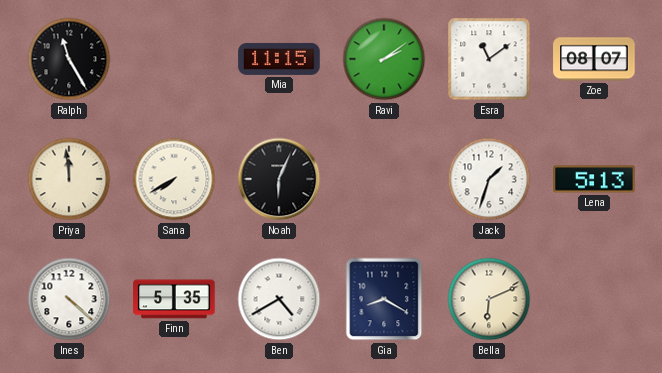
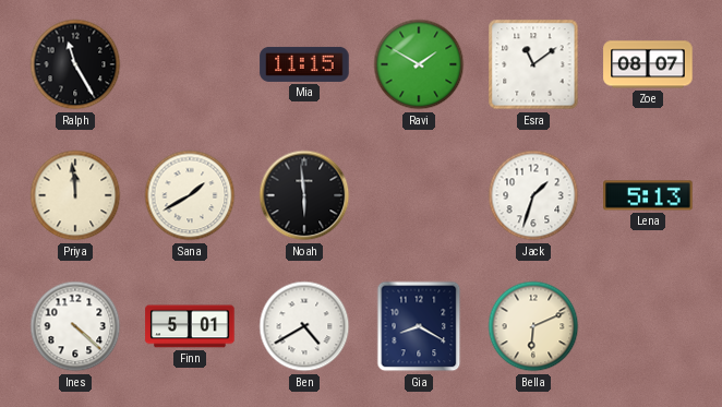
Ravi: 2:09 -> 1:50 (419, 64)
Sana: 7:40 -> 1:40 (190, 195)
Noah: 6:04 -> 5:59 (304, 195)
Finn: 5:35 -> 5:01 (190, 326)
